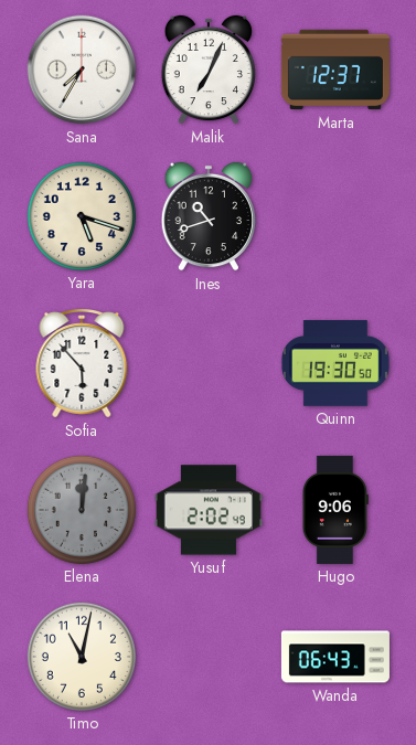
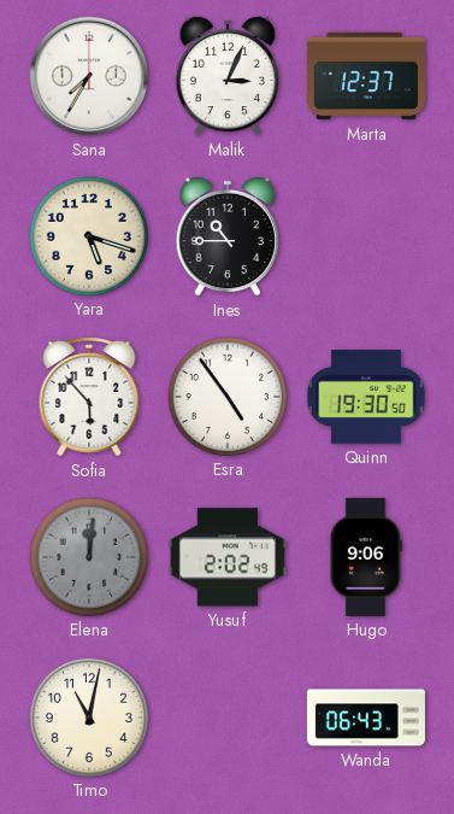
Malik: 7:04 -> 3:04 (226, 76)
Ines: 10:42 -> 10:45 (226, 236)
Esra: none -> 4:54 (228, 397)
